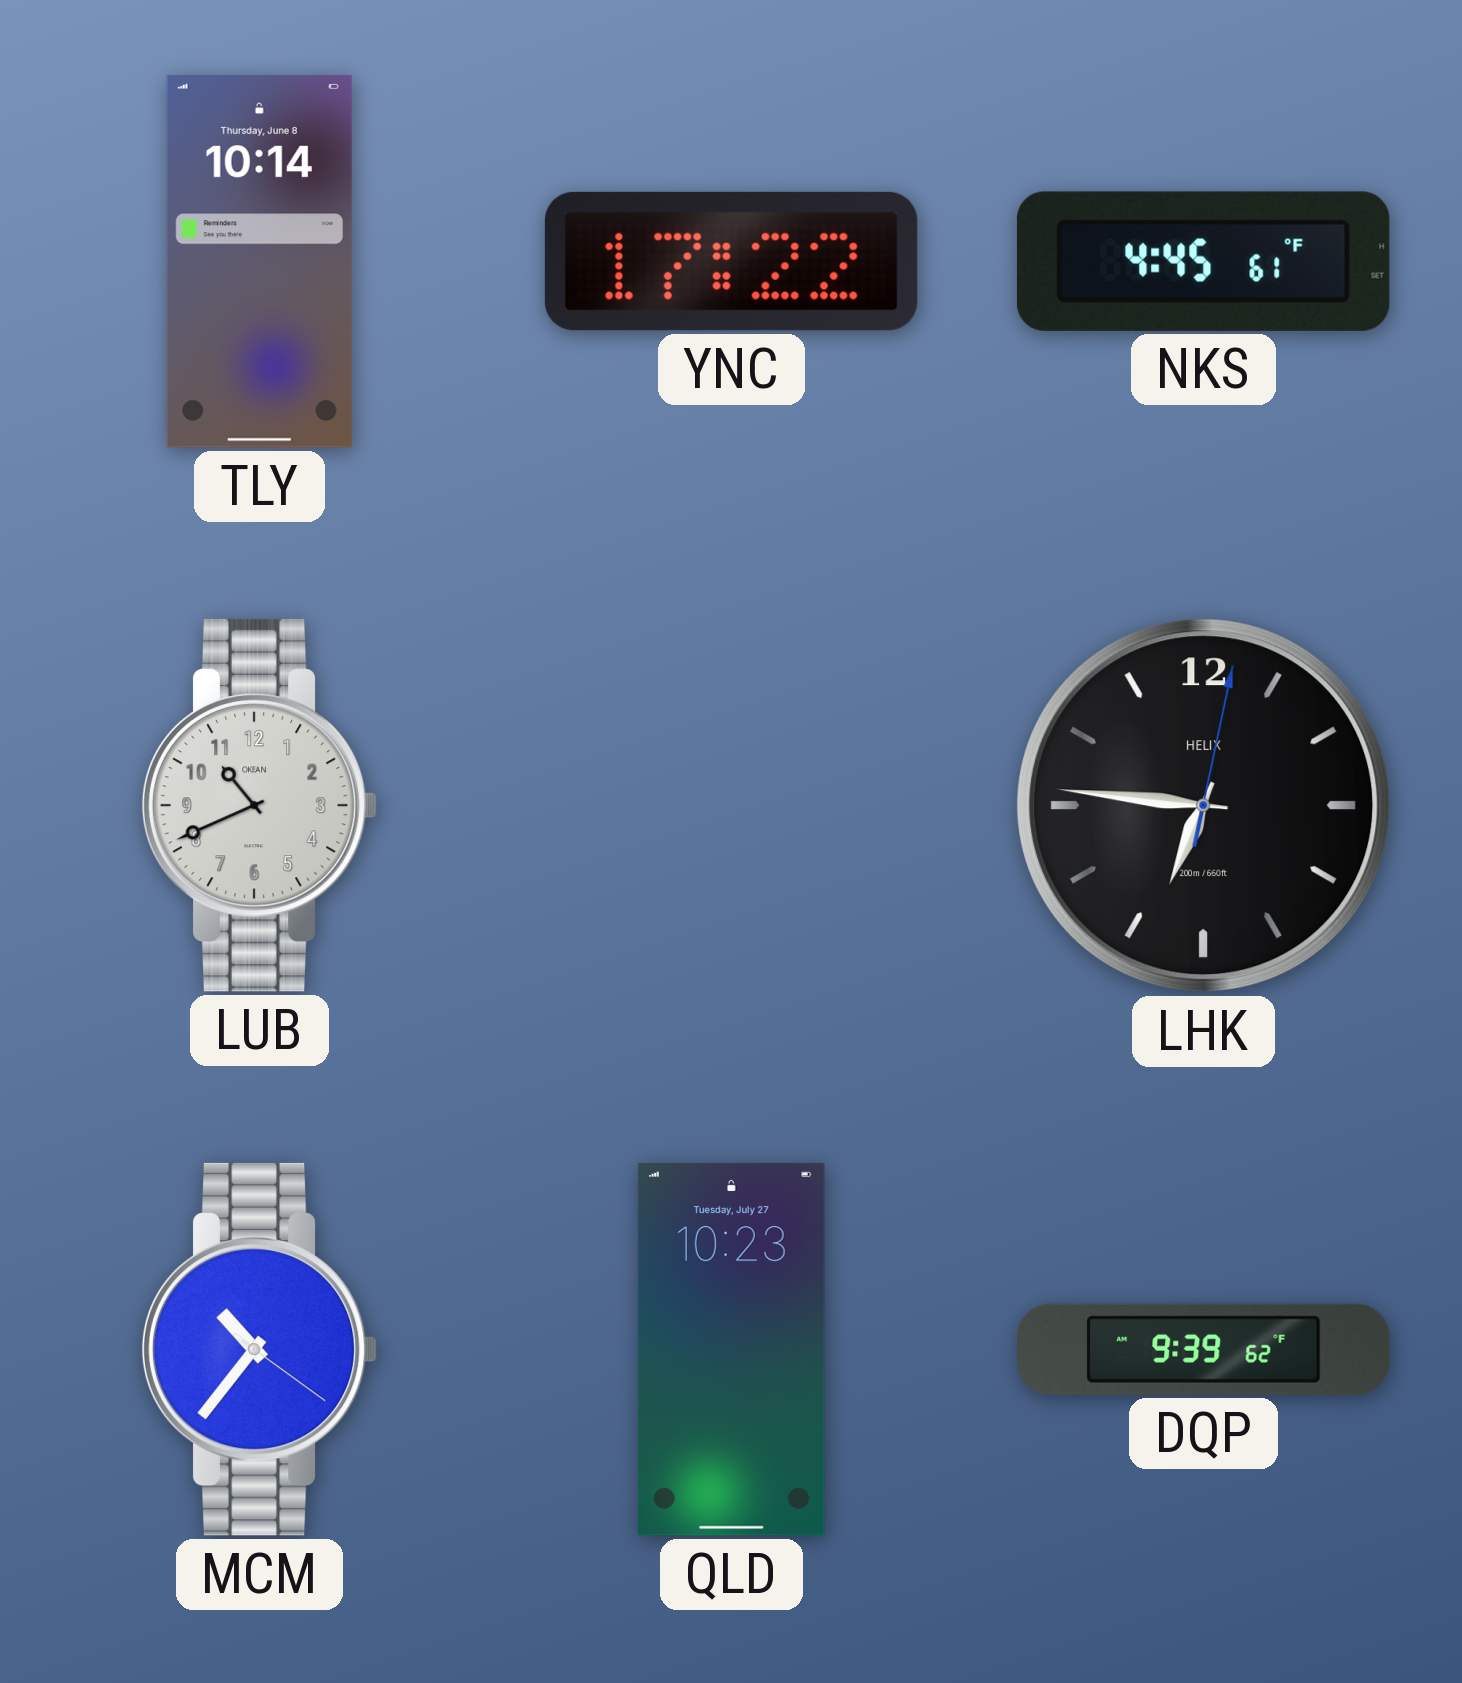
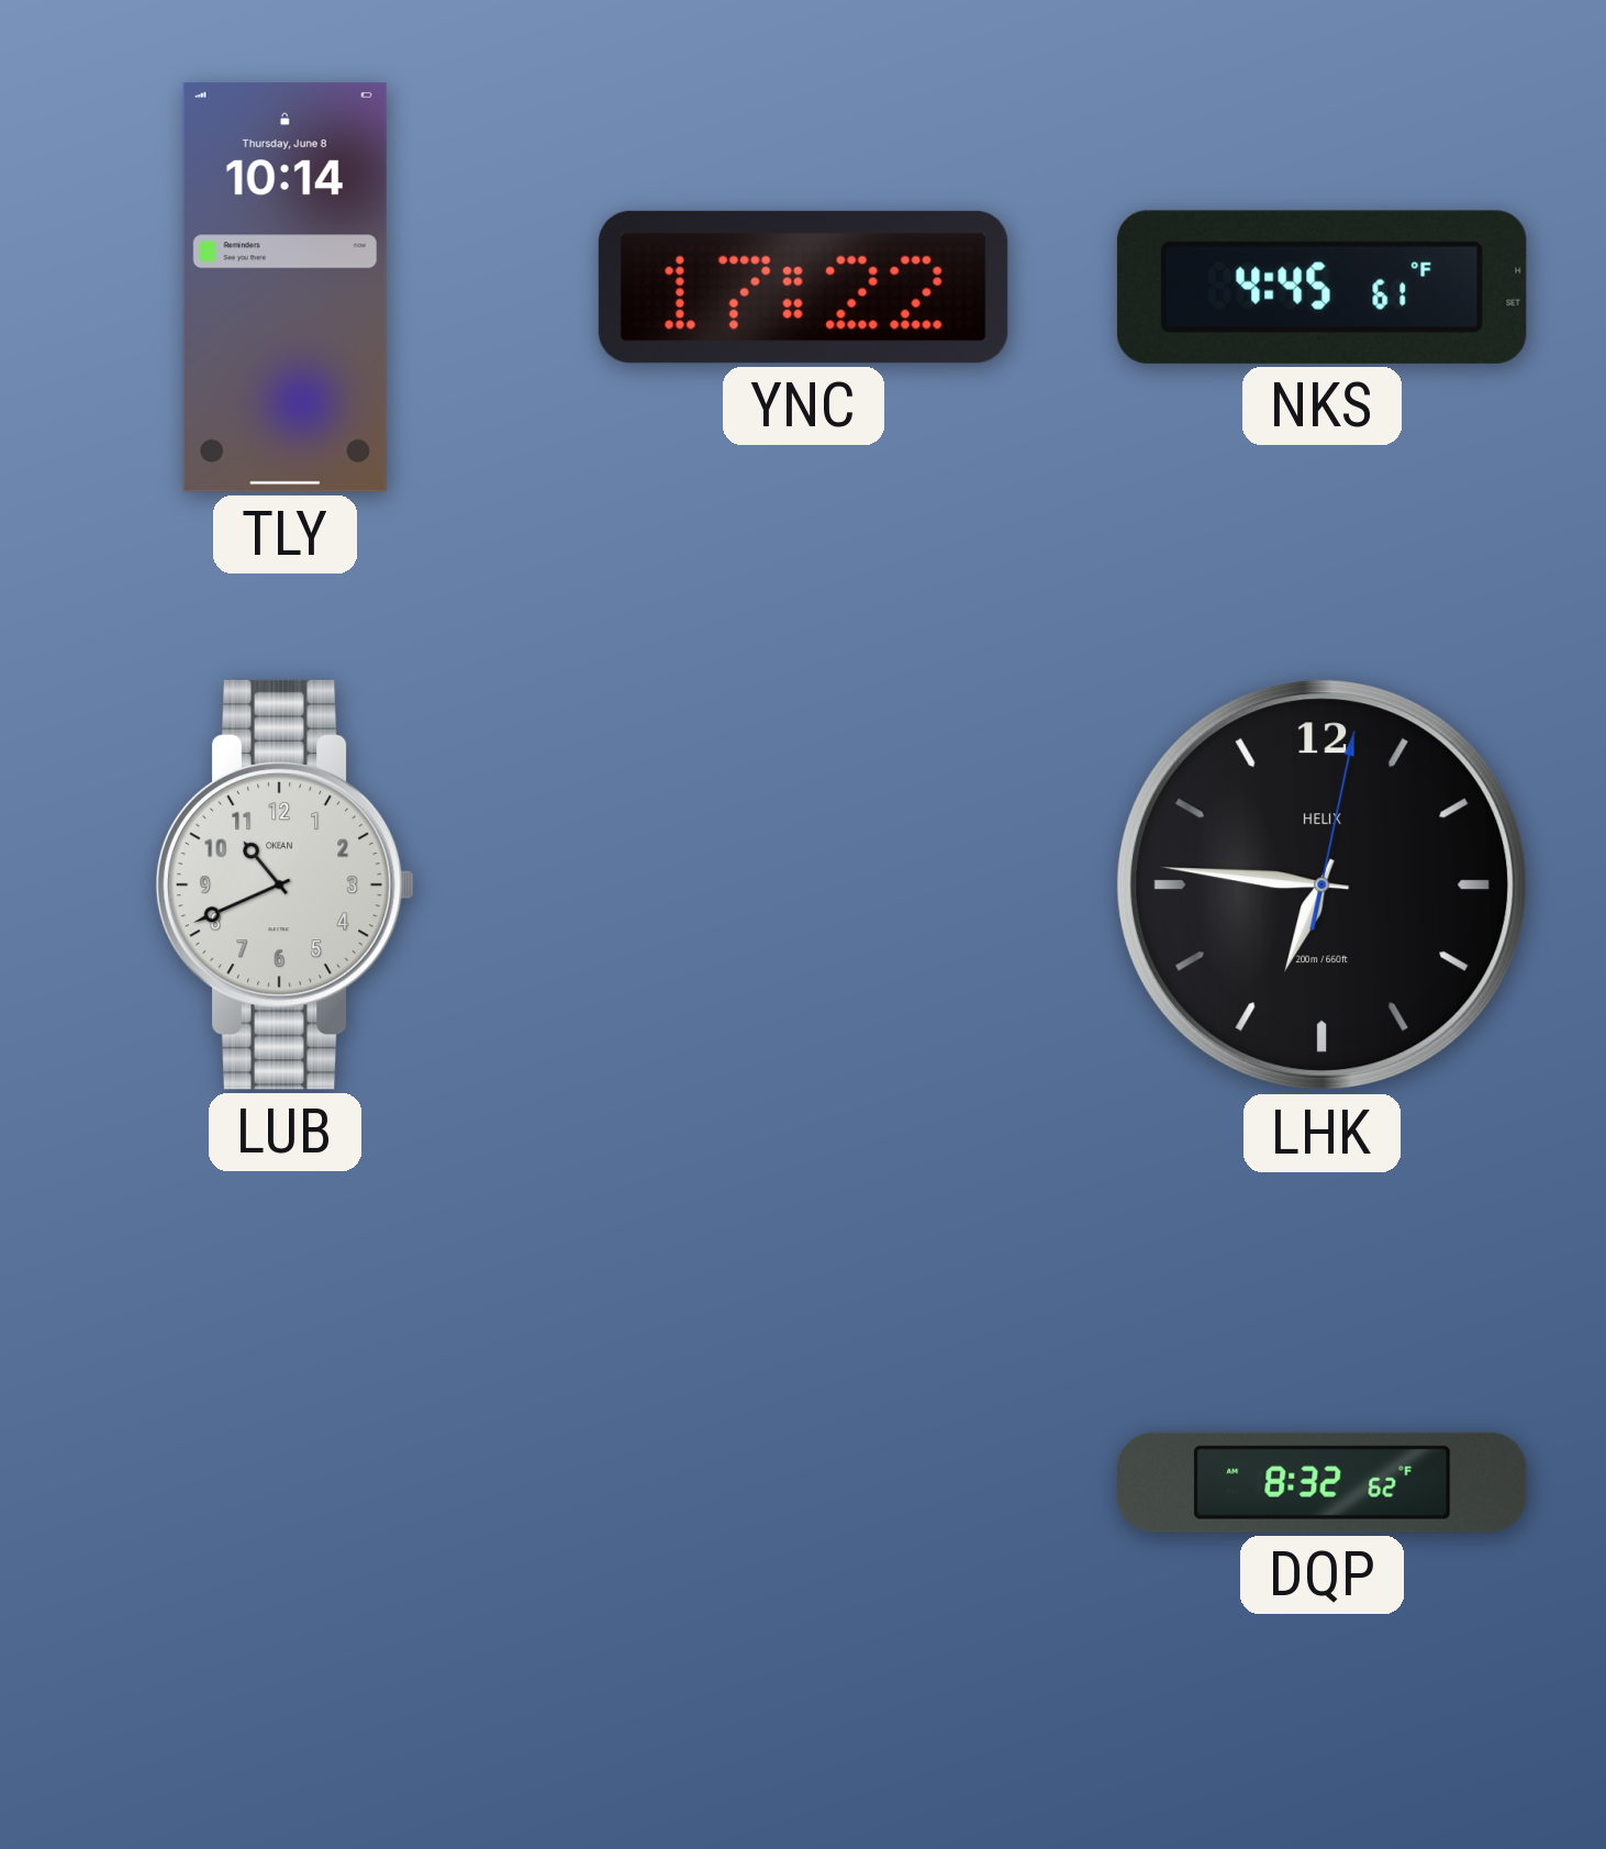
MCM: 10:36 -> none (260, 1349)
QLD: 10:23 -> none (731, 1349)
DQP: 9:39 -> 8:32 (1323, 1482)
